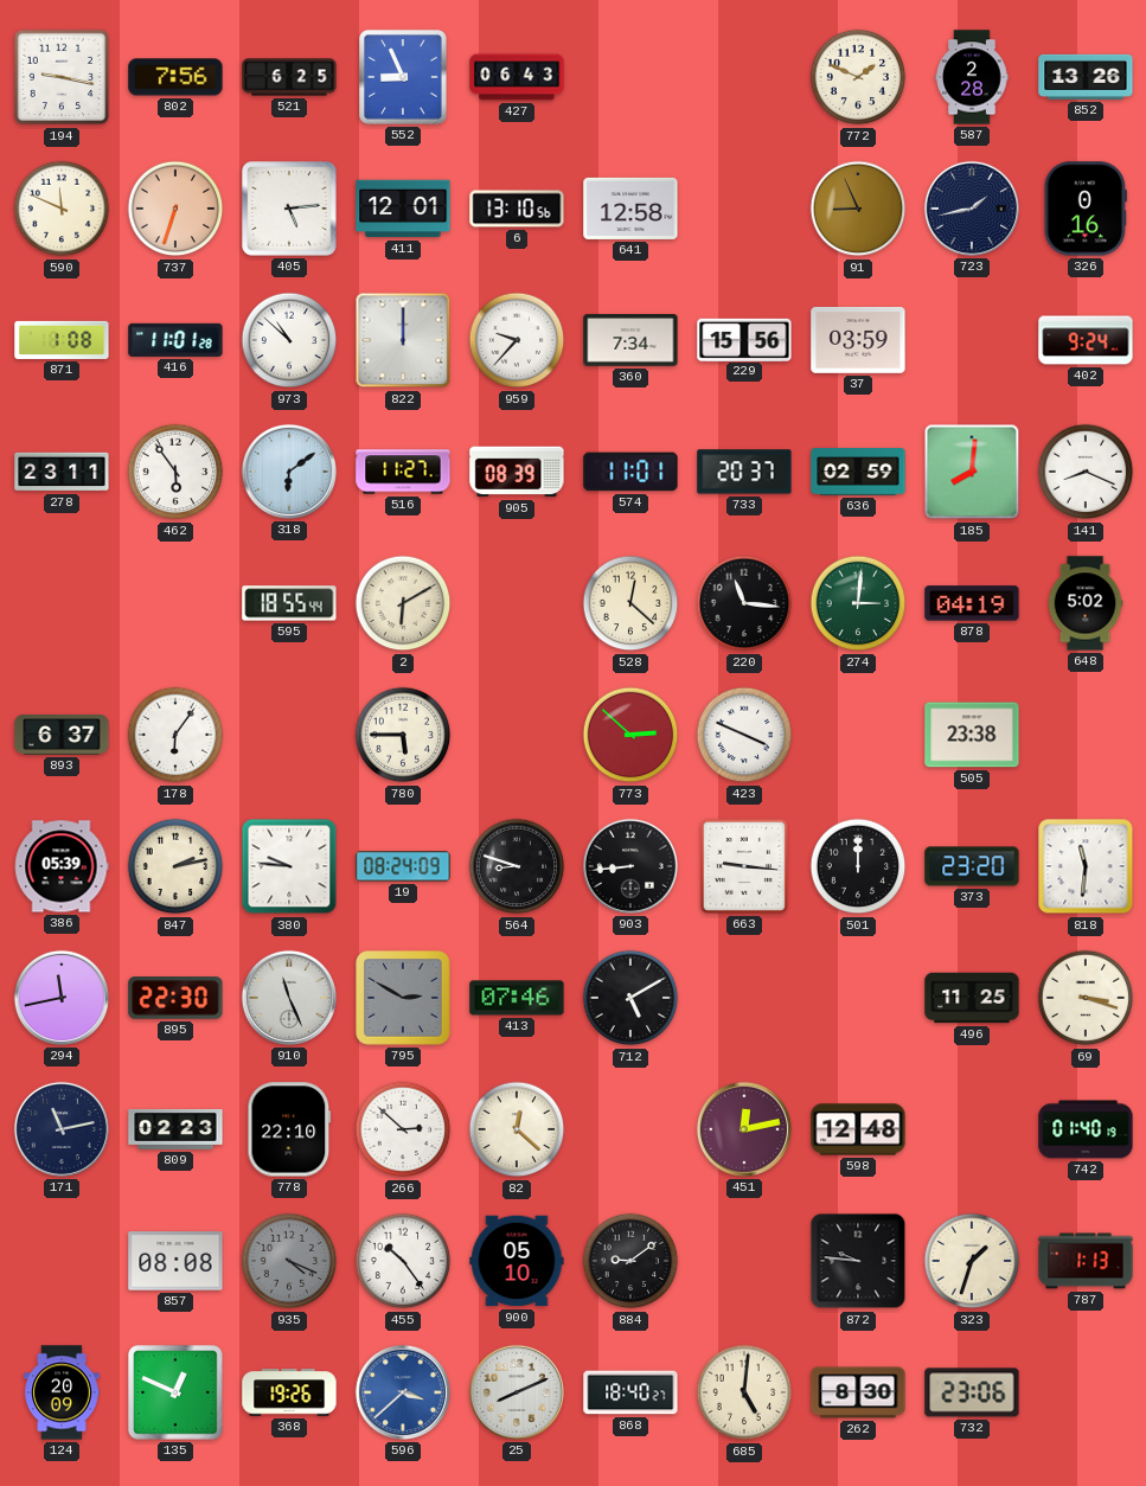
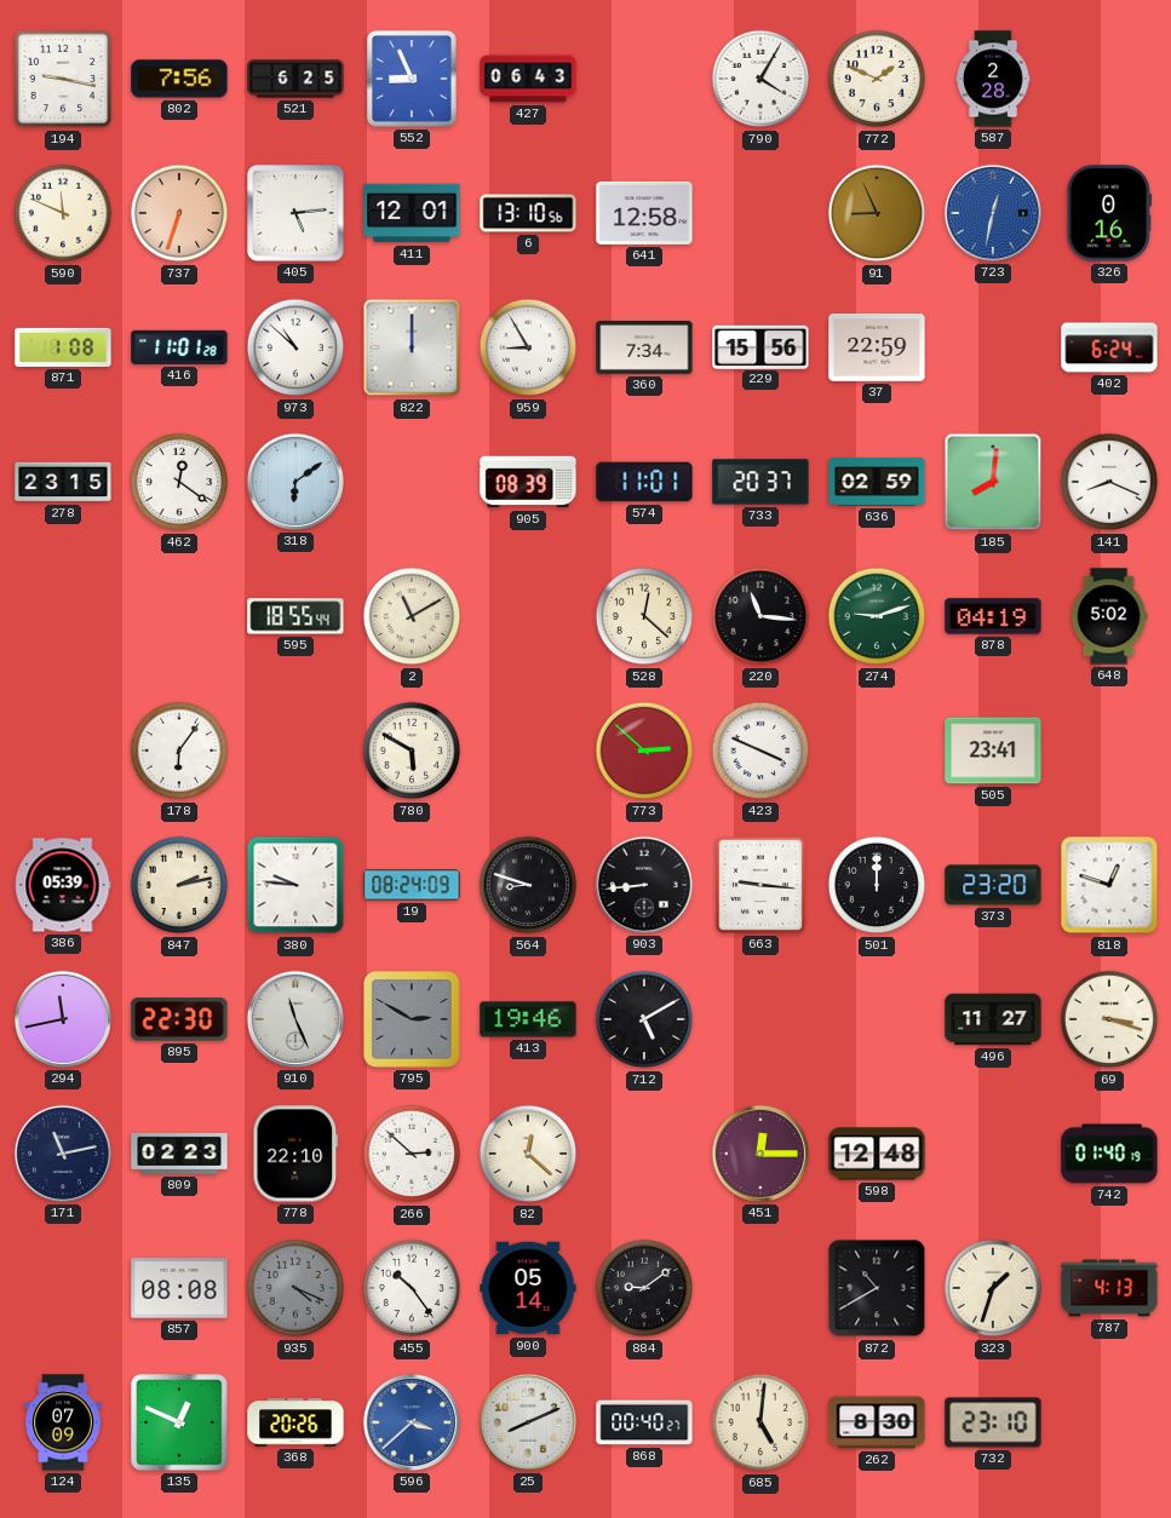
790: none -> 4:05 (760, 79)
852: 13:26 -> none (1086, 77)
723: 1:43 -> 12:32 (993, 213)
723 dial: navy -> blue (993, 213)
959: 9:37 -> 8:55 (528, 347)
37: 03:59 -> 22:59 (877, 349)
402: 9:24 -> 6:24 (1109, 347)
278: 23:11 -> 23:15 (63, 482)
462: 5:54 -> 12:21 (179, 482)
516: 11:27 -> none (403, 472)
2: 6:10 -> 11:10 (412, 616)
274: 3:01 -> 9:12 (877, 616)
893: 6:37 -> none (62, 735)
780: 5:45 -> 5:50 (412, 751)
505: 23:38 -> 23:41 (993, 751)
818: 11:31 -> 12:48 (1109, 885)
413: 07:46 -> 19:46 (528, 1019)
496: 11:25 -> 11:27 (993, 1019)
451: 12:13 -> 12:15 (760, 1154)
900: 05:10 -> 05:14 (528, 1288)
872: 9:46 -> 10:40 (877, 1288)
787: 1:13 -> 4:13 (1109, 1288)
124: 20:09 -> 07:09 (63, 1422)
368: 19:26 -> 20:26 (295, 1422)
868: 18:40 -> 00:40 (644, 1422)
732: 23:06 -> 23:10 (993, 1422)
